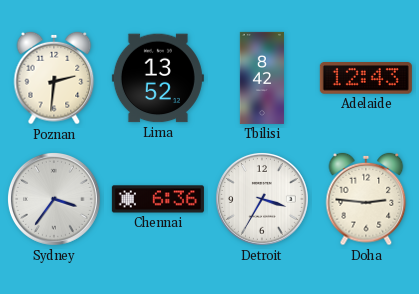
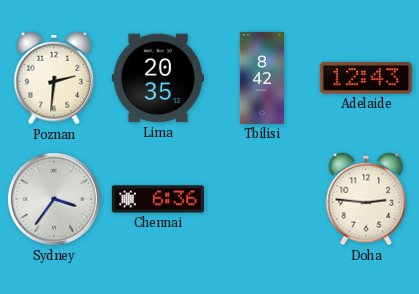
Lima: 13:52 -> 20:35 (158, 78)
Detroit: 3:35 -> none (262, 199)
